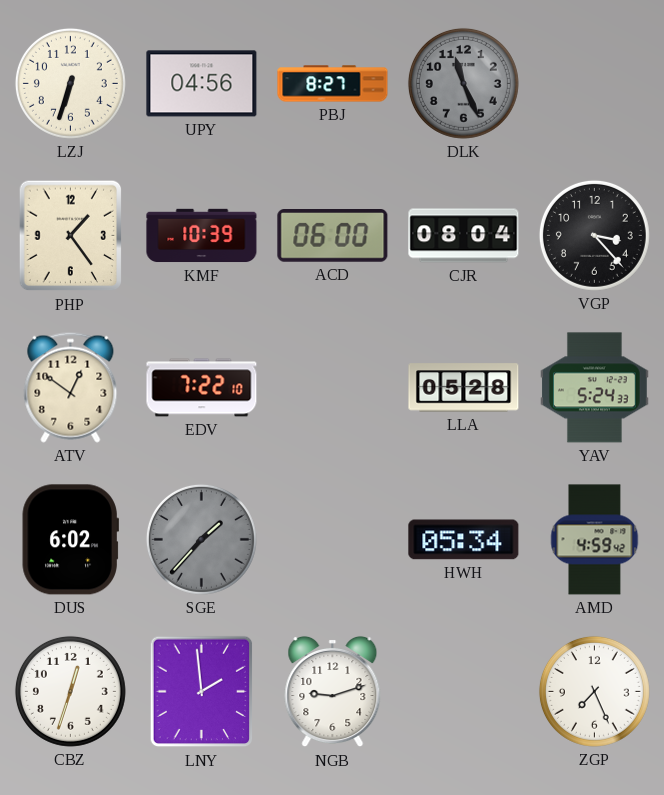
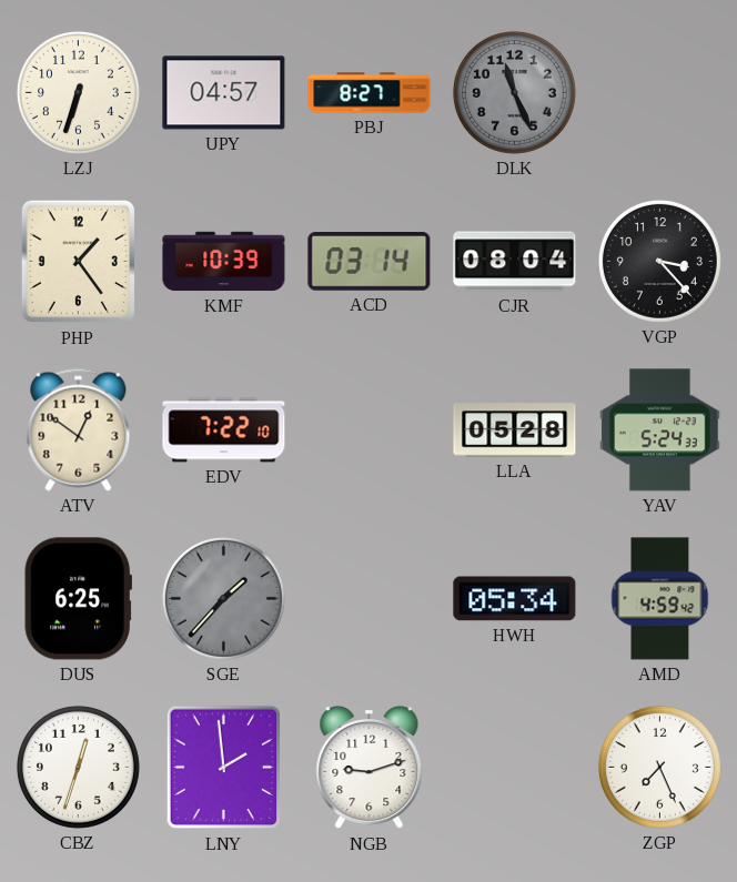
UPY: 04:56 -> 04:57 (224, 93)
ACD: 06:00 -> 03:14 (370, 262)
DUS: 6:02 -> 6:25 (78, 599)
